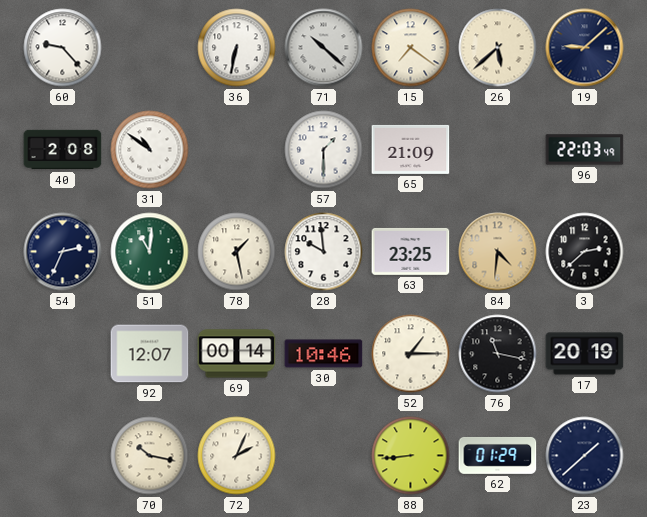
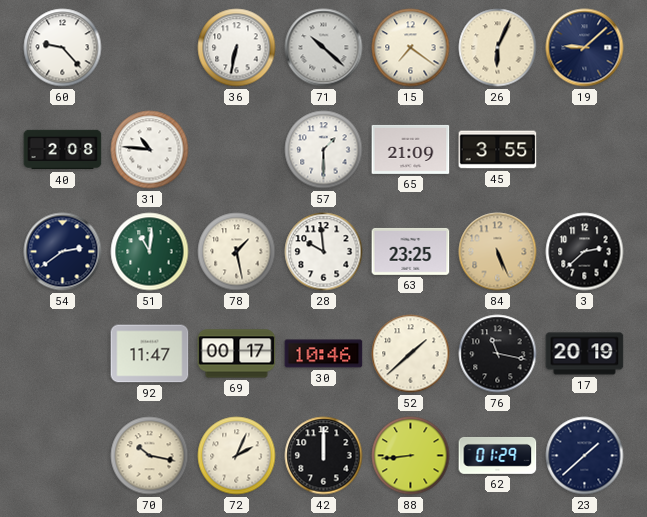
26: 5:38 -> 6:04 (498, 48)
31: 10:51 -> 10:46 (150, 150)
45: none -> 3:55 (498, 150)
96: 22:03 -> none (585, 150)
54: 2:34 -> 2:39 (63, 252)
84: 4:31 -> 5:26 (498, 252)
92: 12:07 -> 11:47 (150, 354)
69: 00:14 -> 00:17 (237, 354)
52: 1:15 -> 1:38 (411, 354)
42: none -> 12:00 (324, 456)
